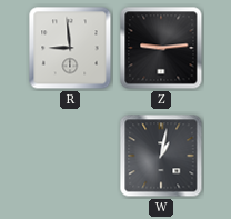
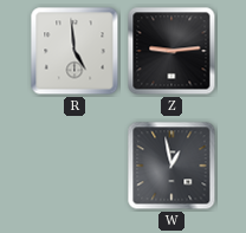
R: 8:59 -> 4:59 (75, 51)
W: 1:02 -> 12:58 (171, 166)
